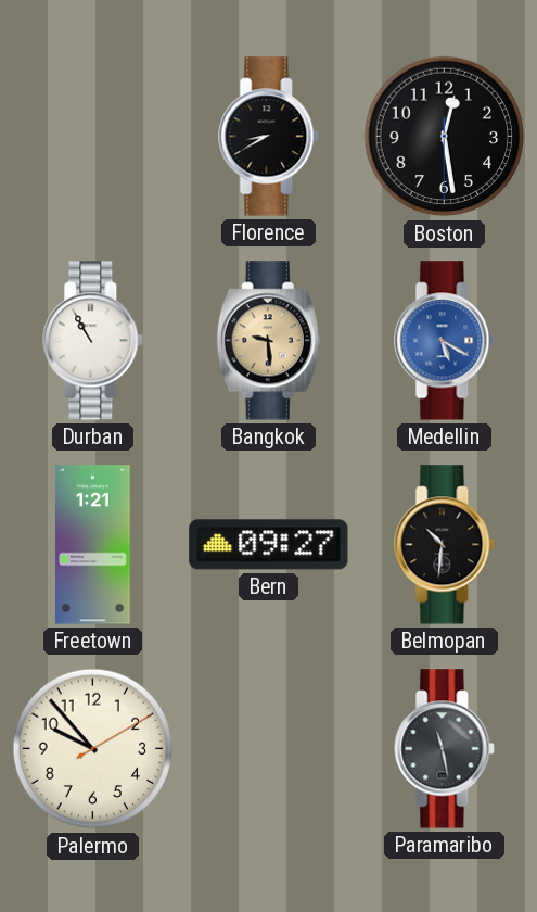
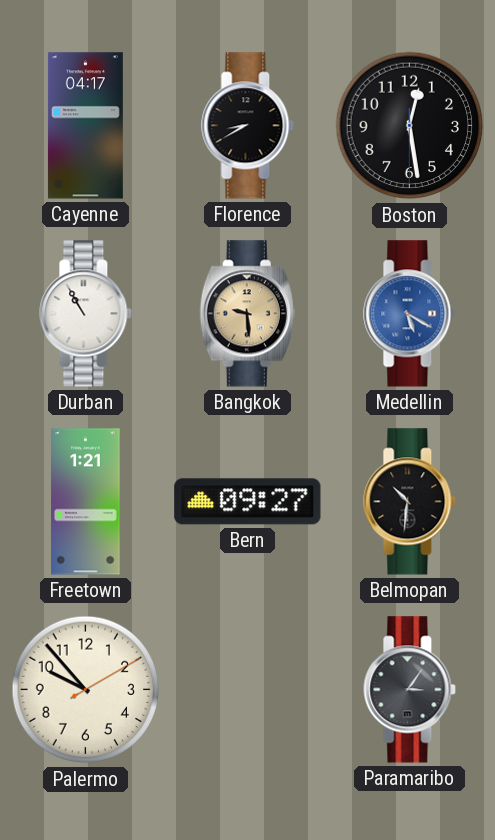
Cayenne: none -> 04:17 (85, 126)
Paramaribo: 11:28 -> 3:06 (410, 690)
